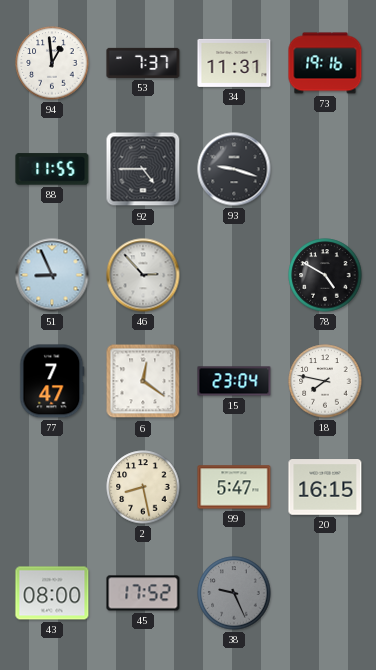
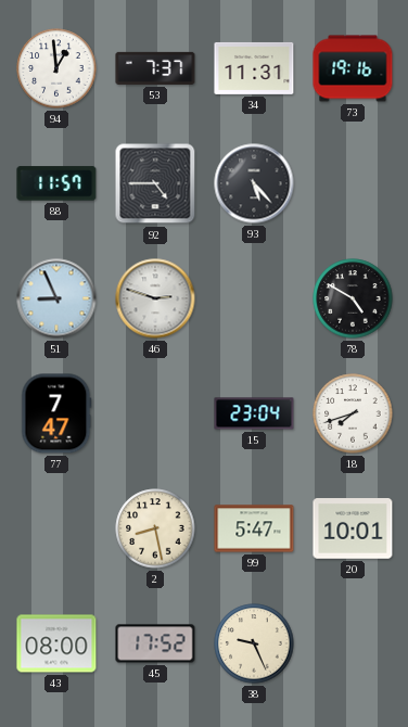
88: 11:55 -> 11:57 (56, 183)
93: 9:18 -> 5:23 (254, 183)
46: 2:53 -> 2:48 (155, 298)
6: 12:21 -> none (143, 381)
18: 7:47 -> 7:42 (353, 413)
20: 16:15 -> 10:01 (353, 528)
38 dial: grey -> cream (254, 643)
